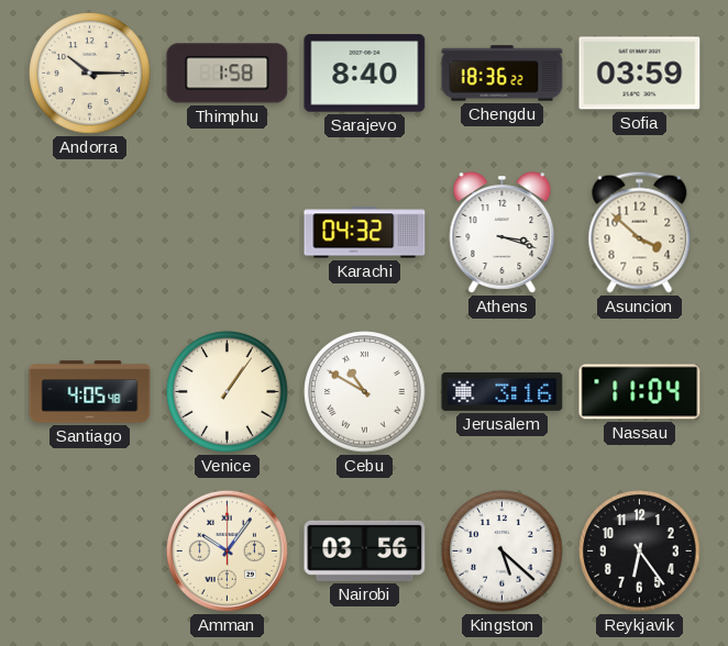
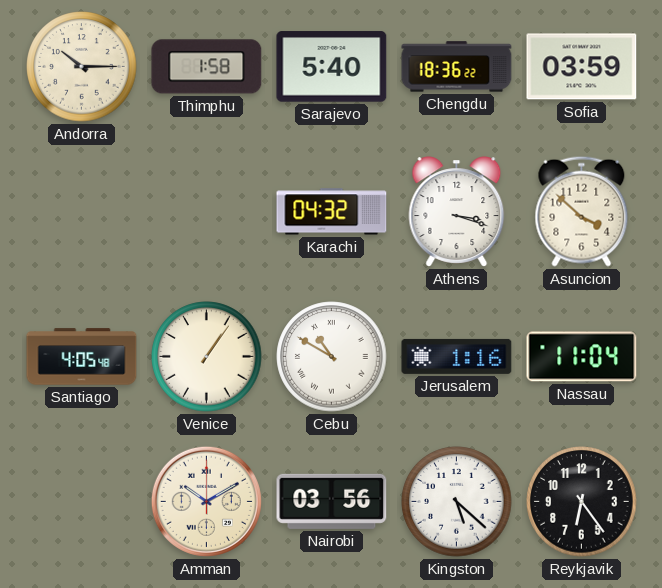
Sarajevo: 8:40 -> 5:40 (332, 67)
Jerusalem: 3:16 -> 1:16 (457, 356)
Amman: 10:06 -> 10:10 (206, 501)
